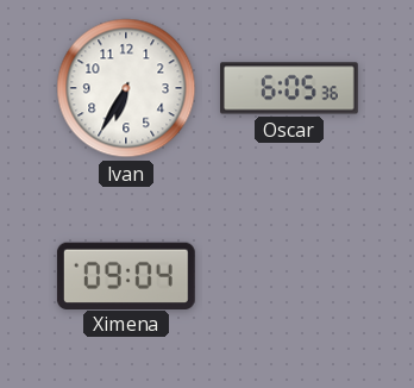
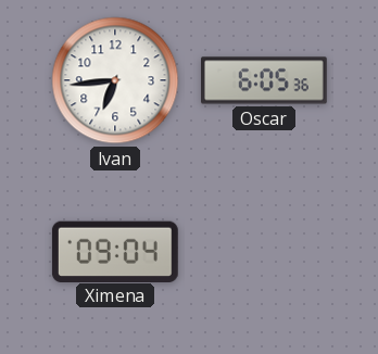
Ivan: 6:35 -> 6:44 (115, 80)
